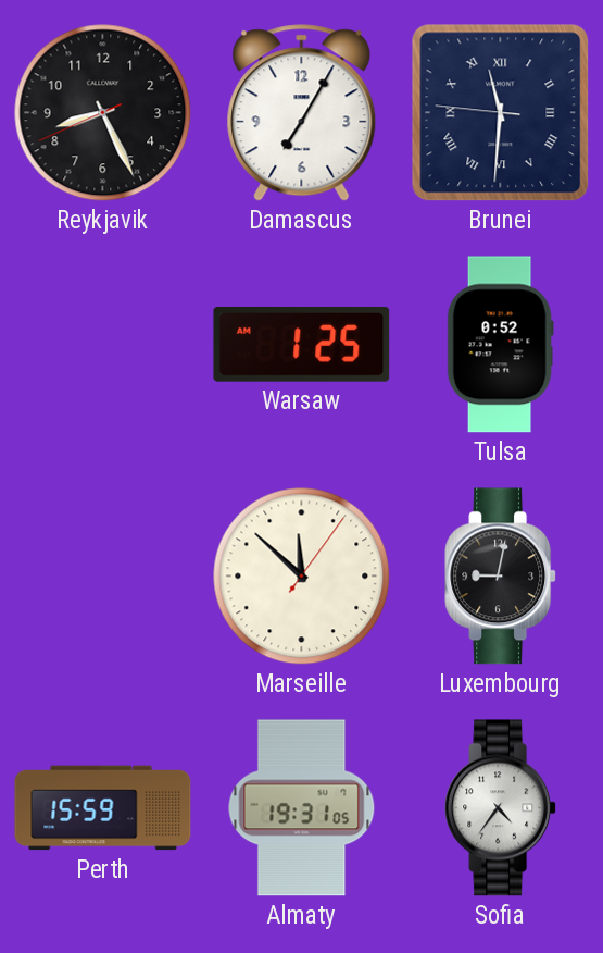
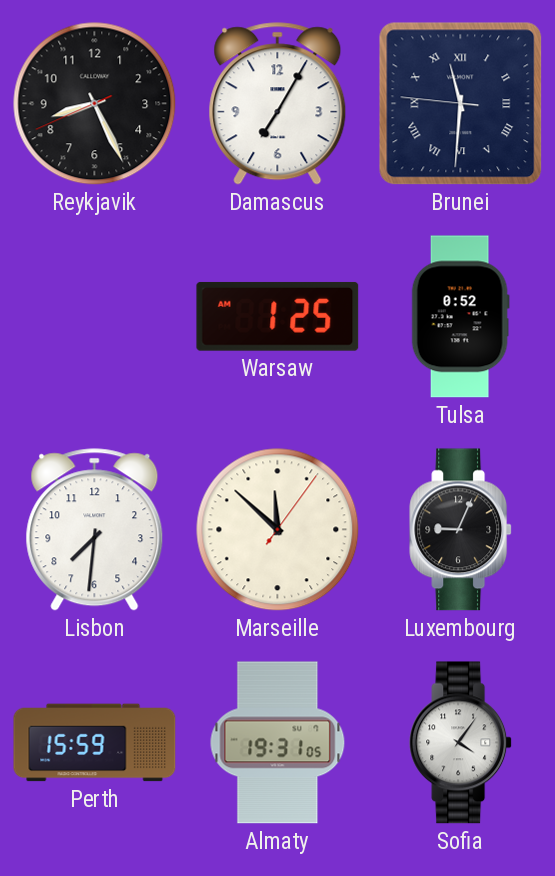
Lisbon: none -> 7:31 (95, 530)
Luxembourg: 9:02 -> 9:04 (461, 530)
Sofia: 4:36 -> 4:06 (461, 743)
